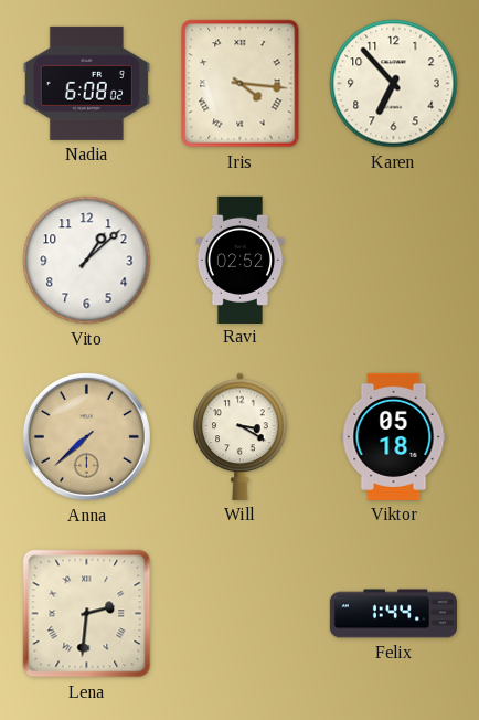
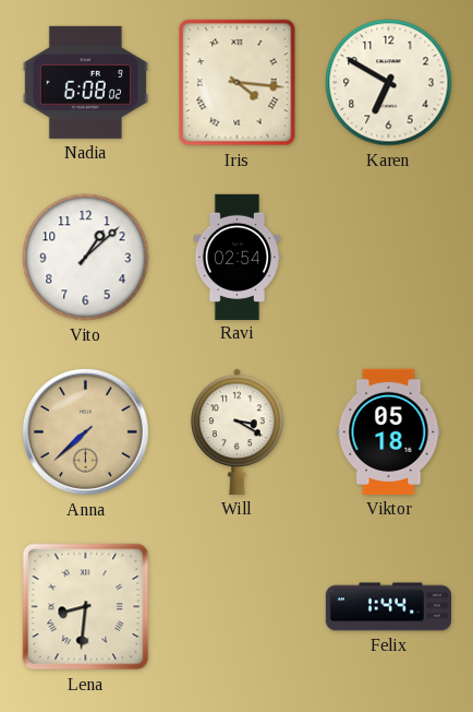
Karen: 6:53 -> 6:50 (389, 83)
Ravi: 02:52 -> 02:54 (237, 257)
Lena: 2:31 -> 8:31 (86, 607)
